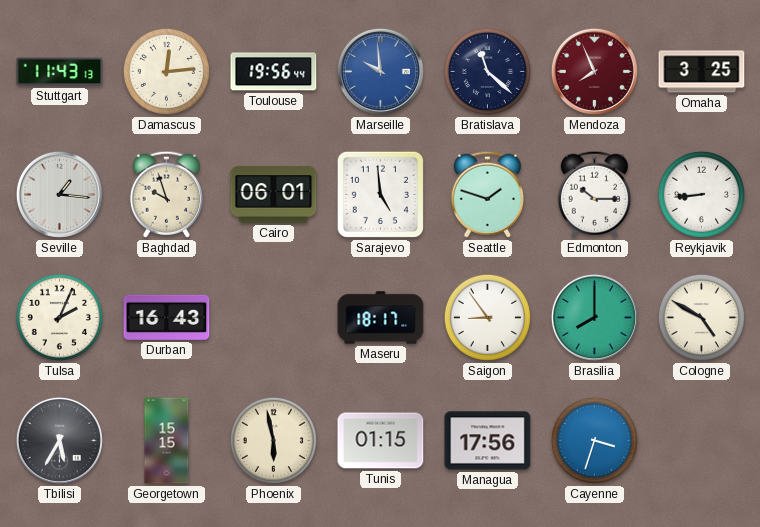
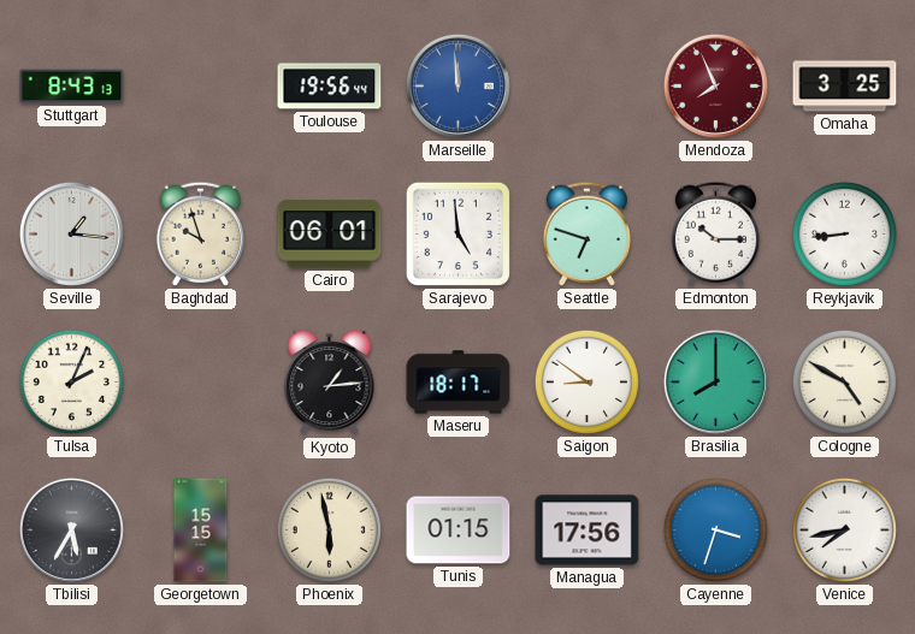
Stuttgart: 11:43 -> 8:43 (72, 87)
Damascus: 12:14 -> none (166, 71)
Marseille: 9:59 -> 11:59 (457, 85)
Bratislava: 11:22 -> none (487, 71)
Seattle: 1:48 -> 6:48 (586, 233)
Durban: 16:43 -> none (167, 317)
Kyoto: none -> 1:14 (330, 383)
Saigon: 8:54 -> 8:51 (586, 381)
Venice: none -> 7:43 (844, 529)
